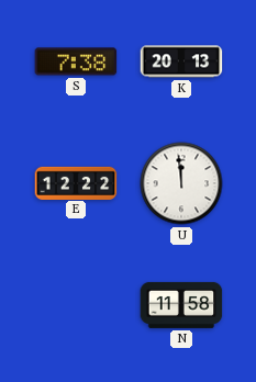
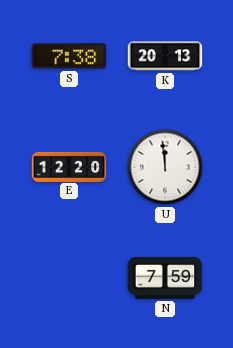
E: 12:22 -> 12:20 (69, 166)
N: 11:58 -> 7:59 (165, 278)
